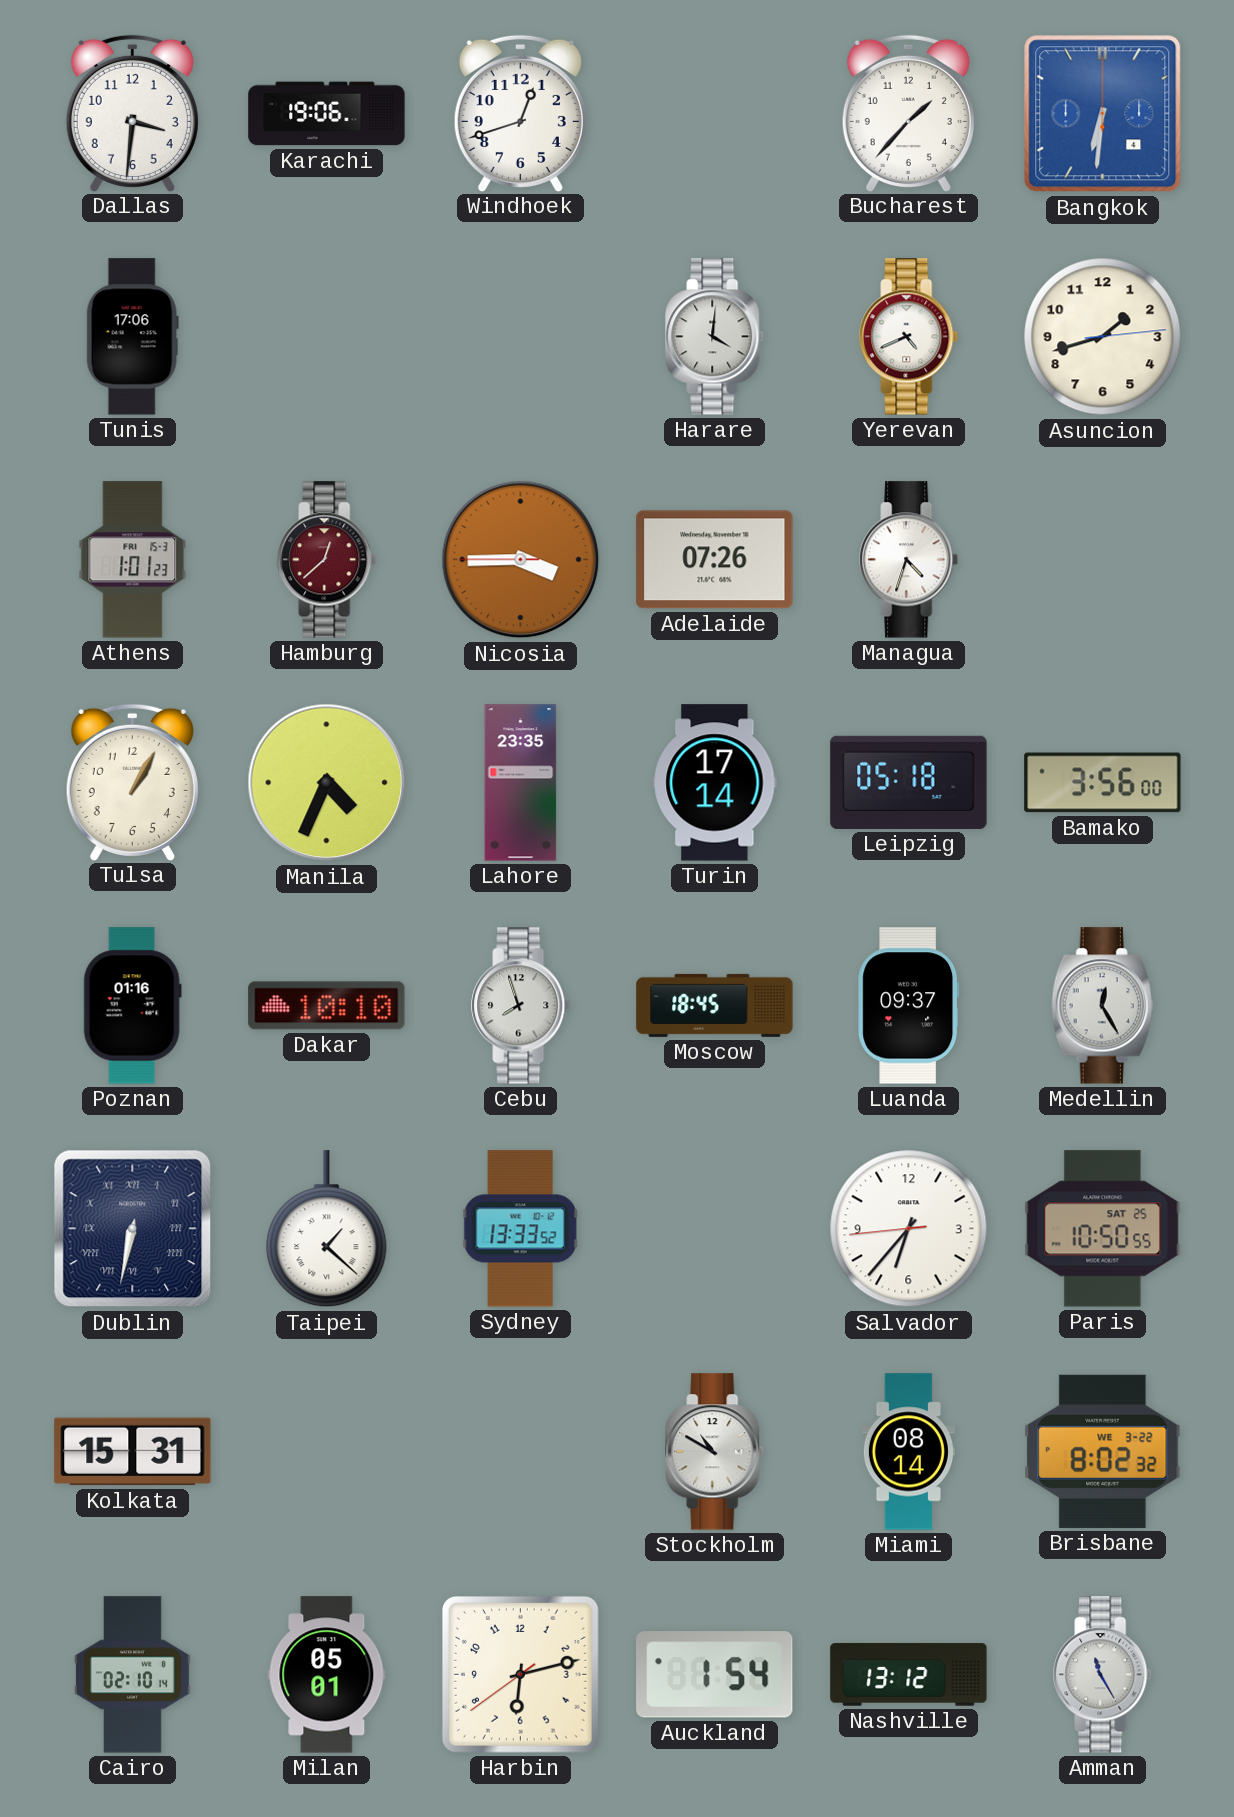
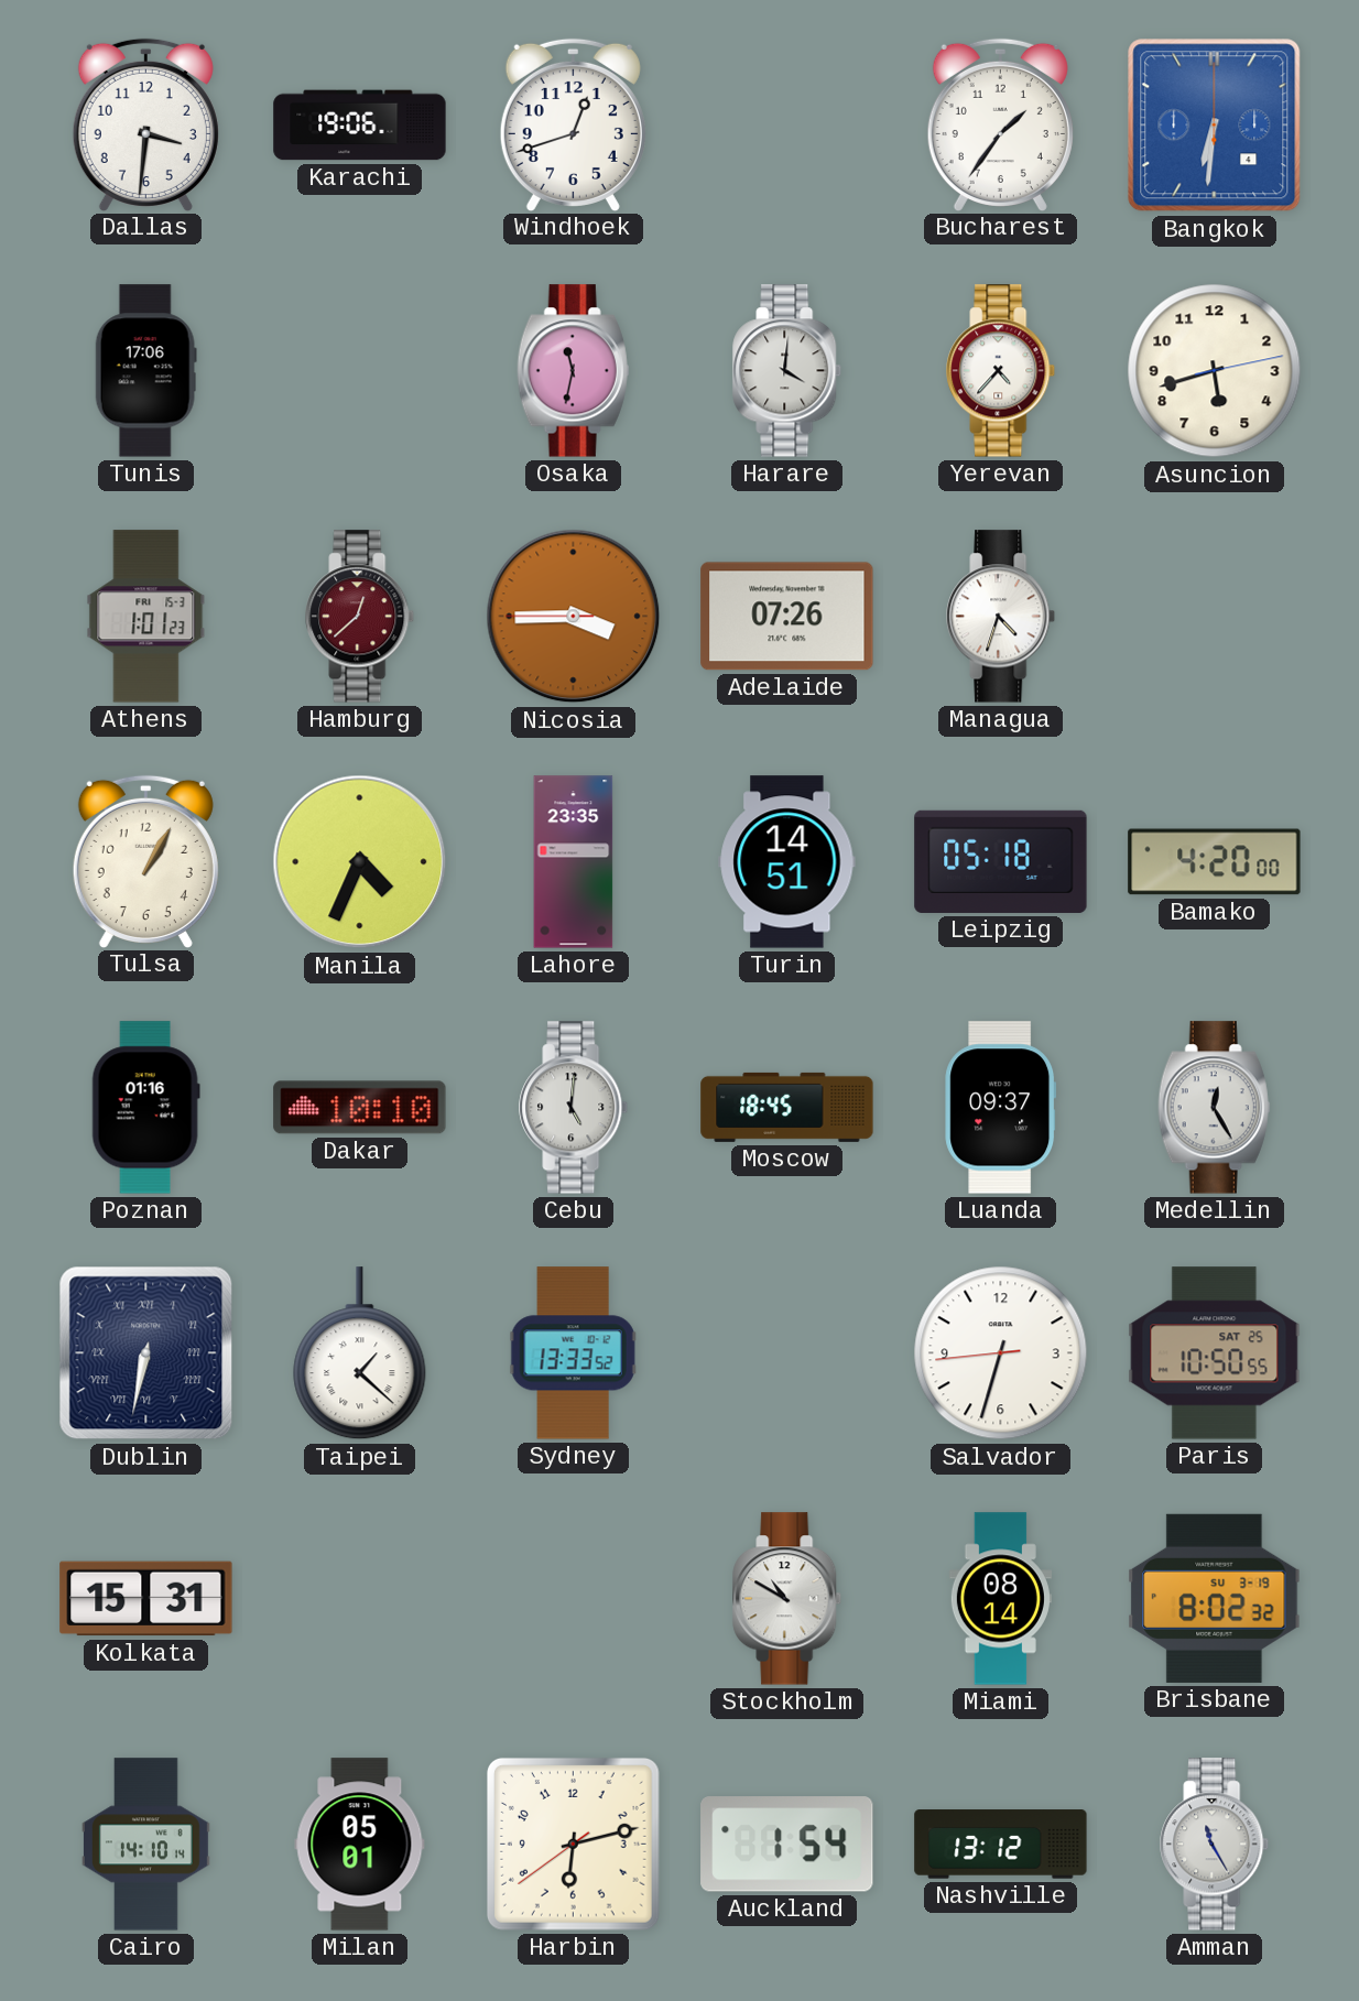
Bucharest: 1:37 -> 1:36 (1000, 124)
Osaka: none -> 11:32 (574, 371)
Yerevan: 4:41 -> 4:37 (1001, 371)
Asuncion: 1:42 -> 5:42 (1215, 371)
Turin: 17:14 -> 14:51 (787, 862)
Bamako: 3:56 -> 4:20 (1215, 862)
Cebu: 7:57 -> 5:01 (574, 1108)
Salvador: 6:36 -> 6:32 (1001, 1353)
Brisbane date: WE 3-22 -> SU 3-19 (1215, 1598)
Cairo: 02:10 -> 14:10 (145, 1845)
